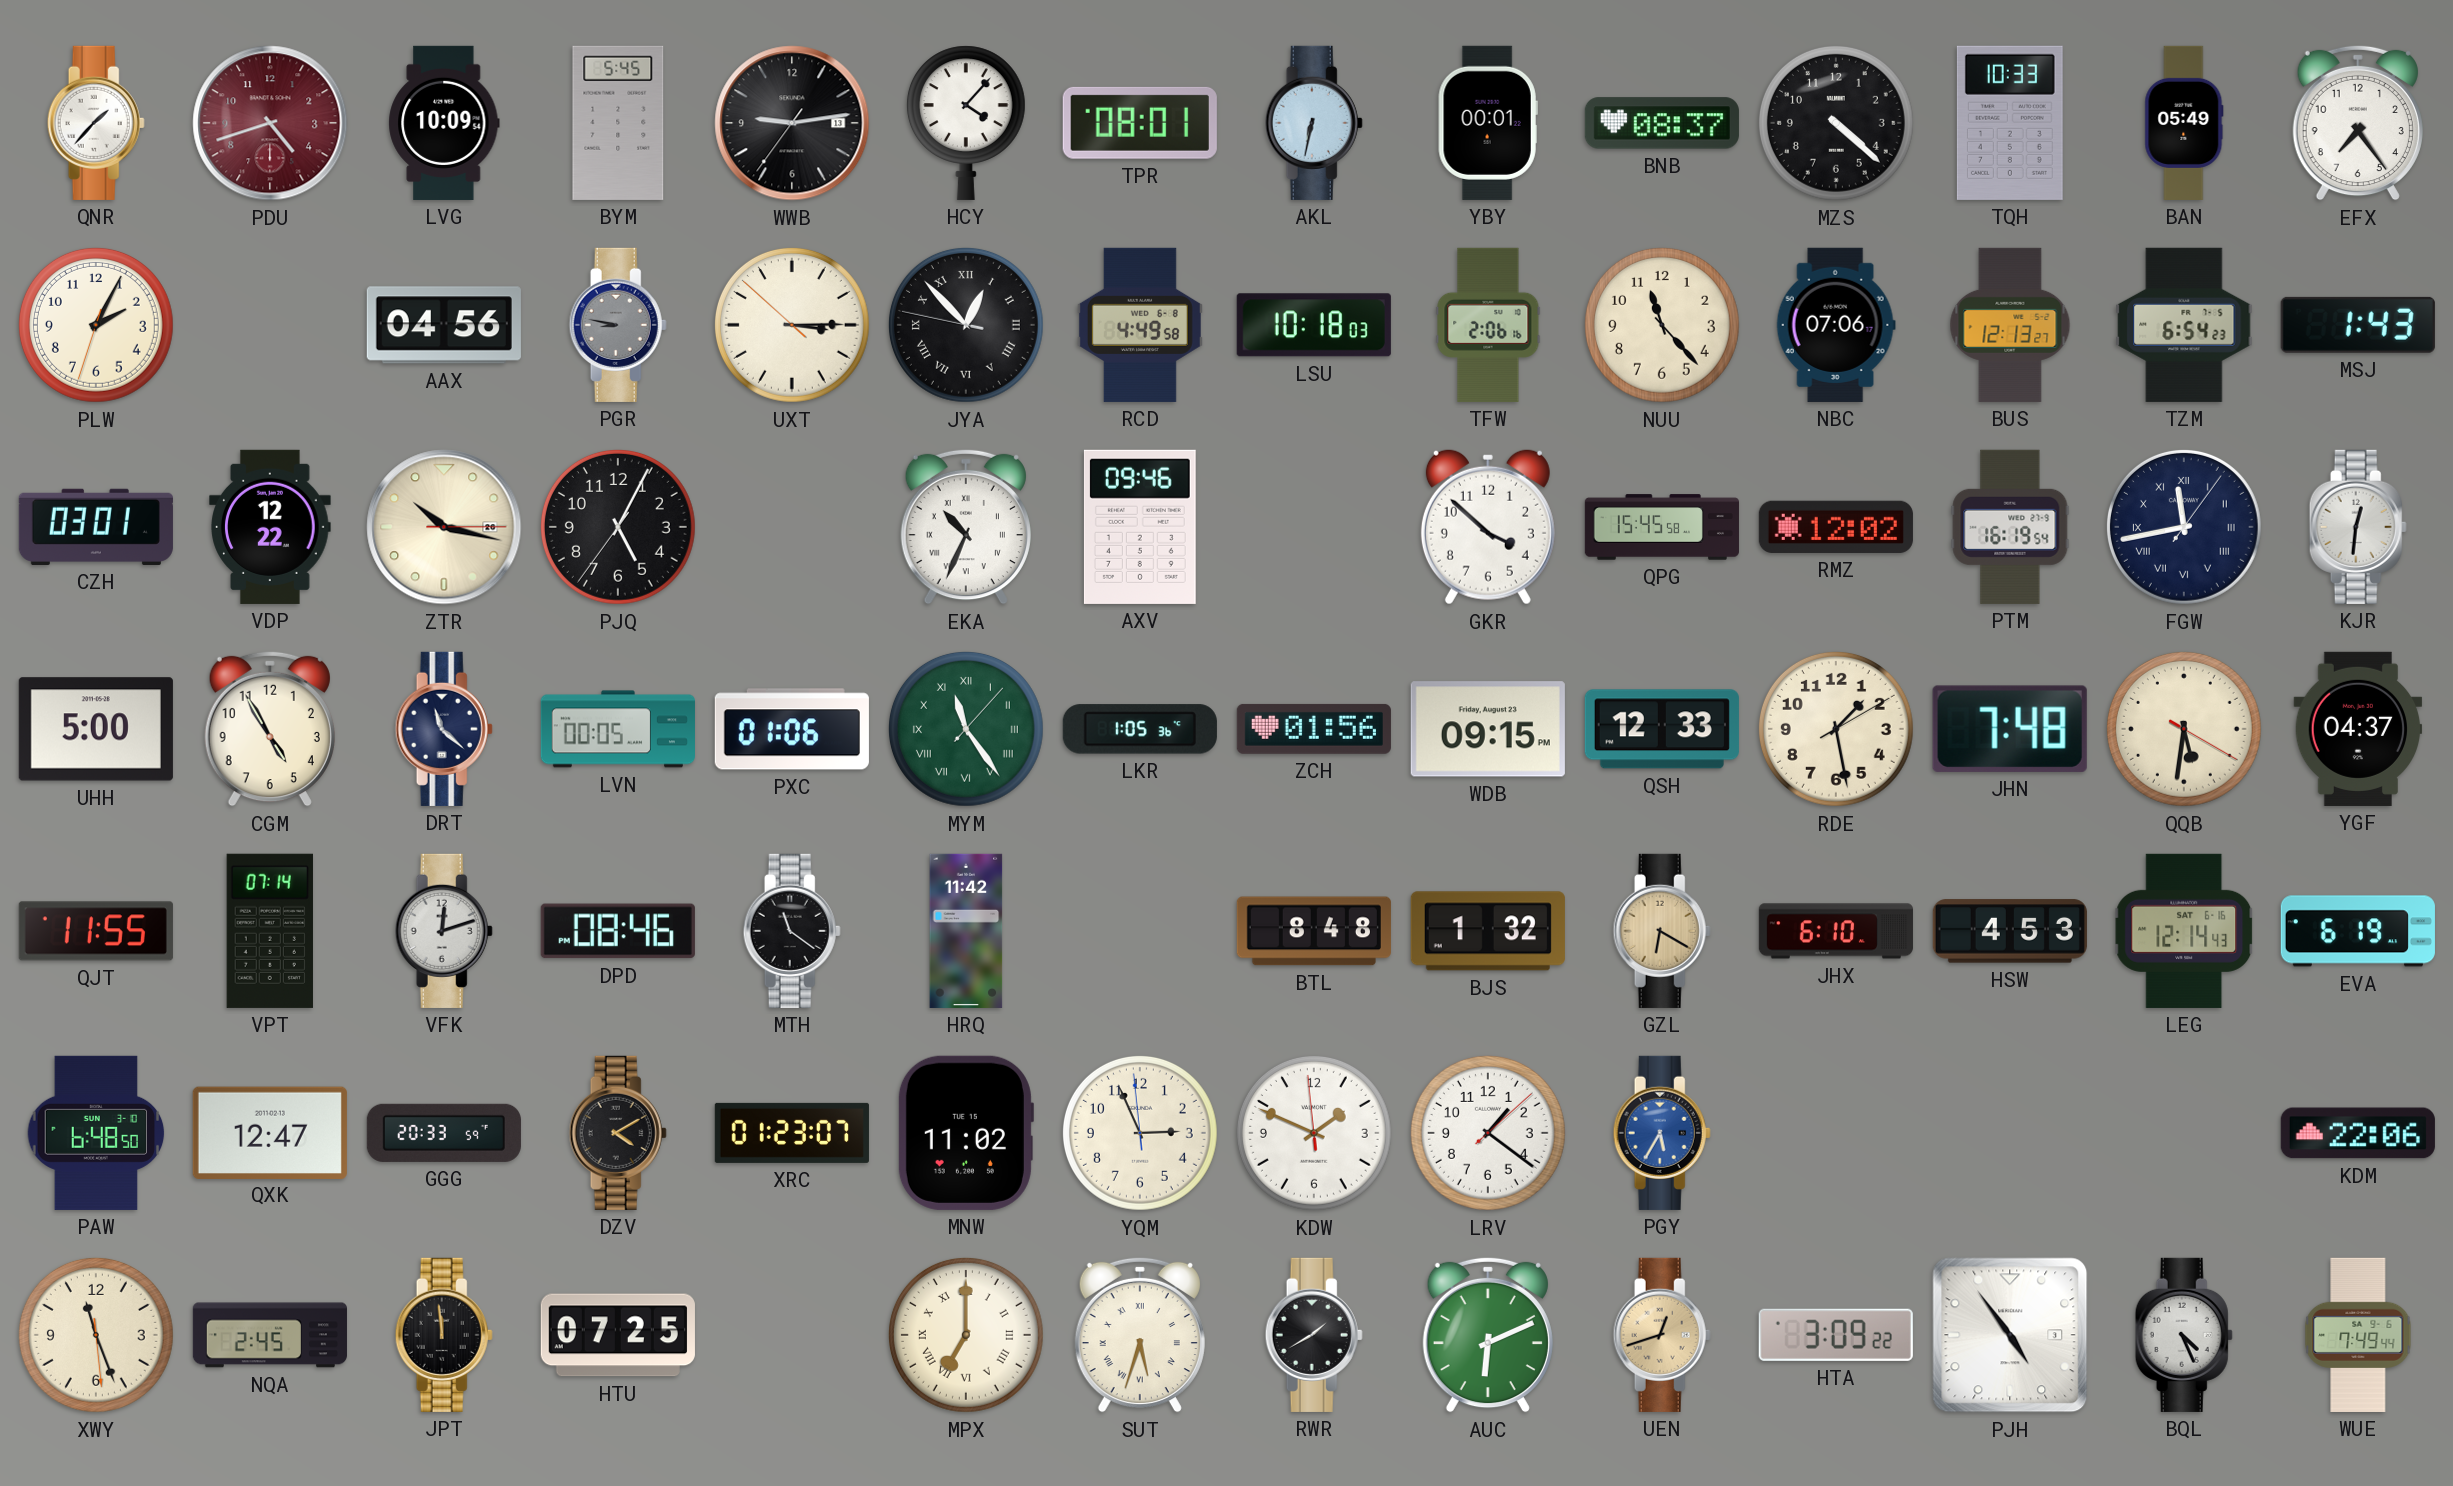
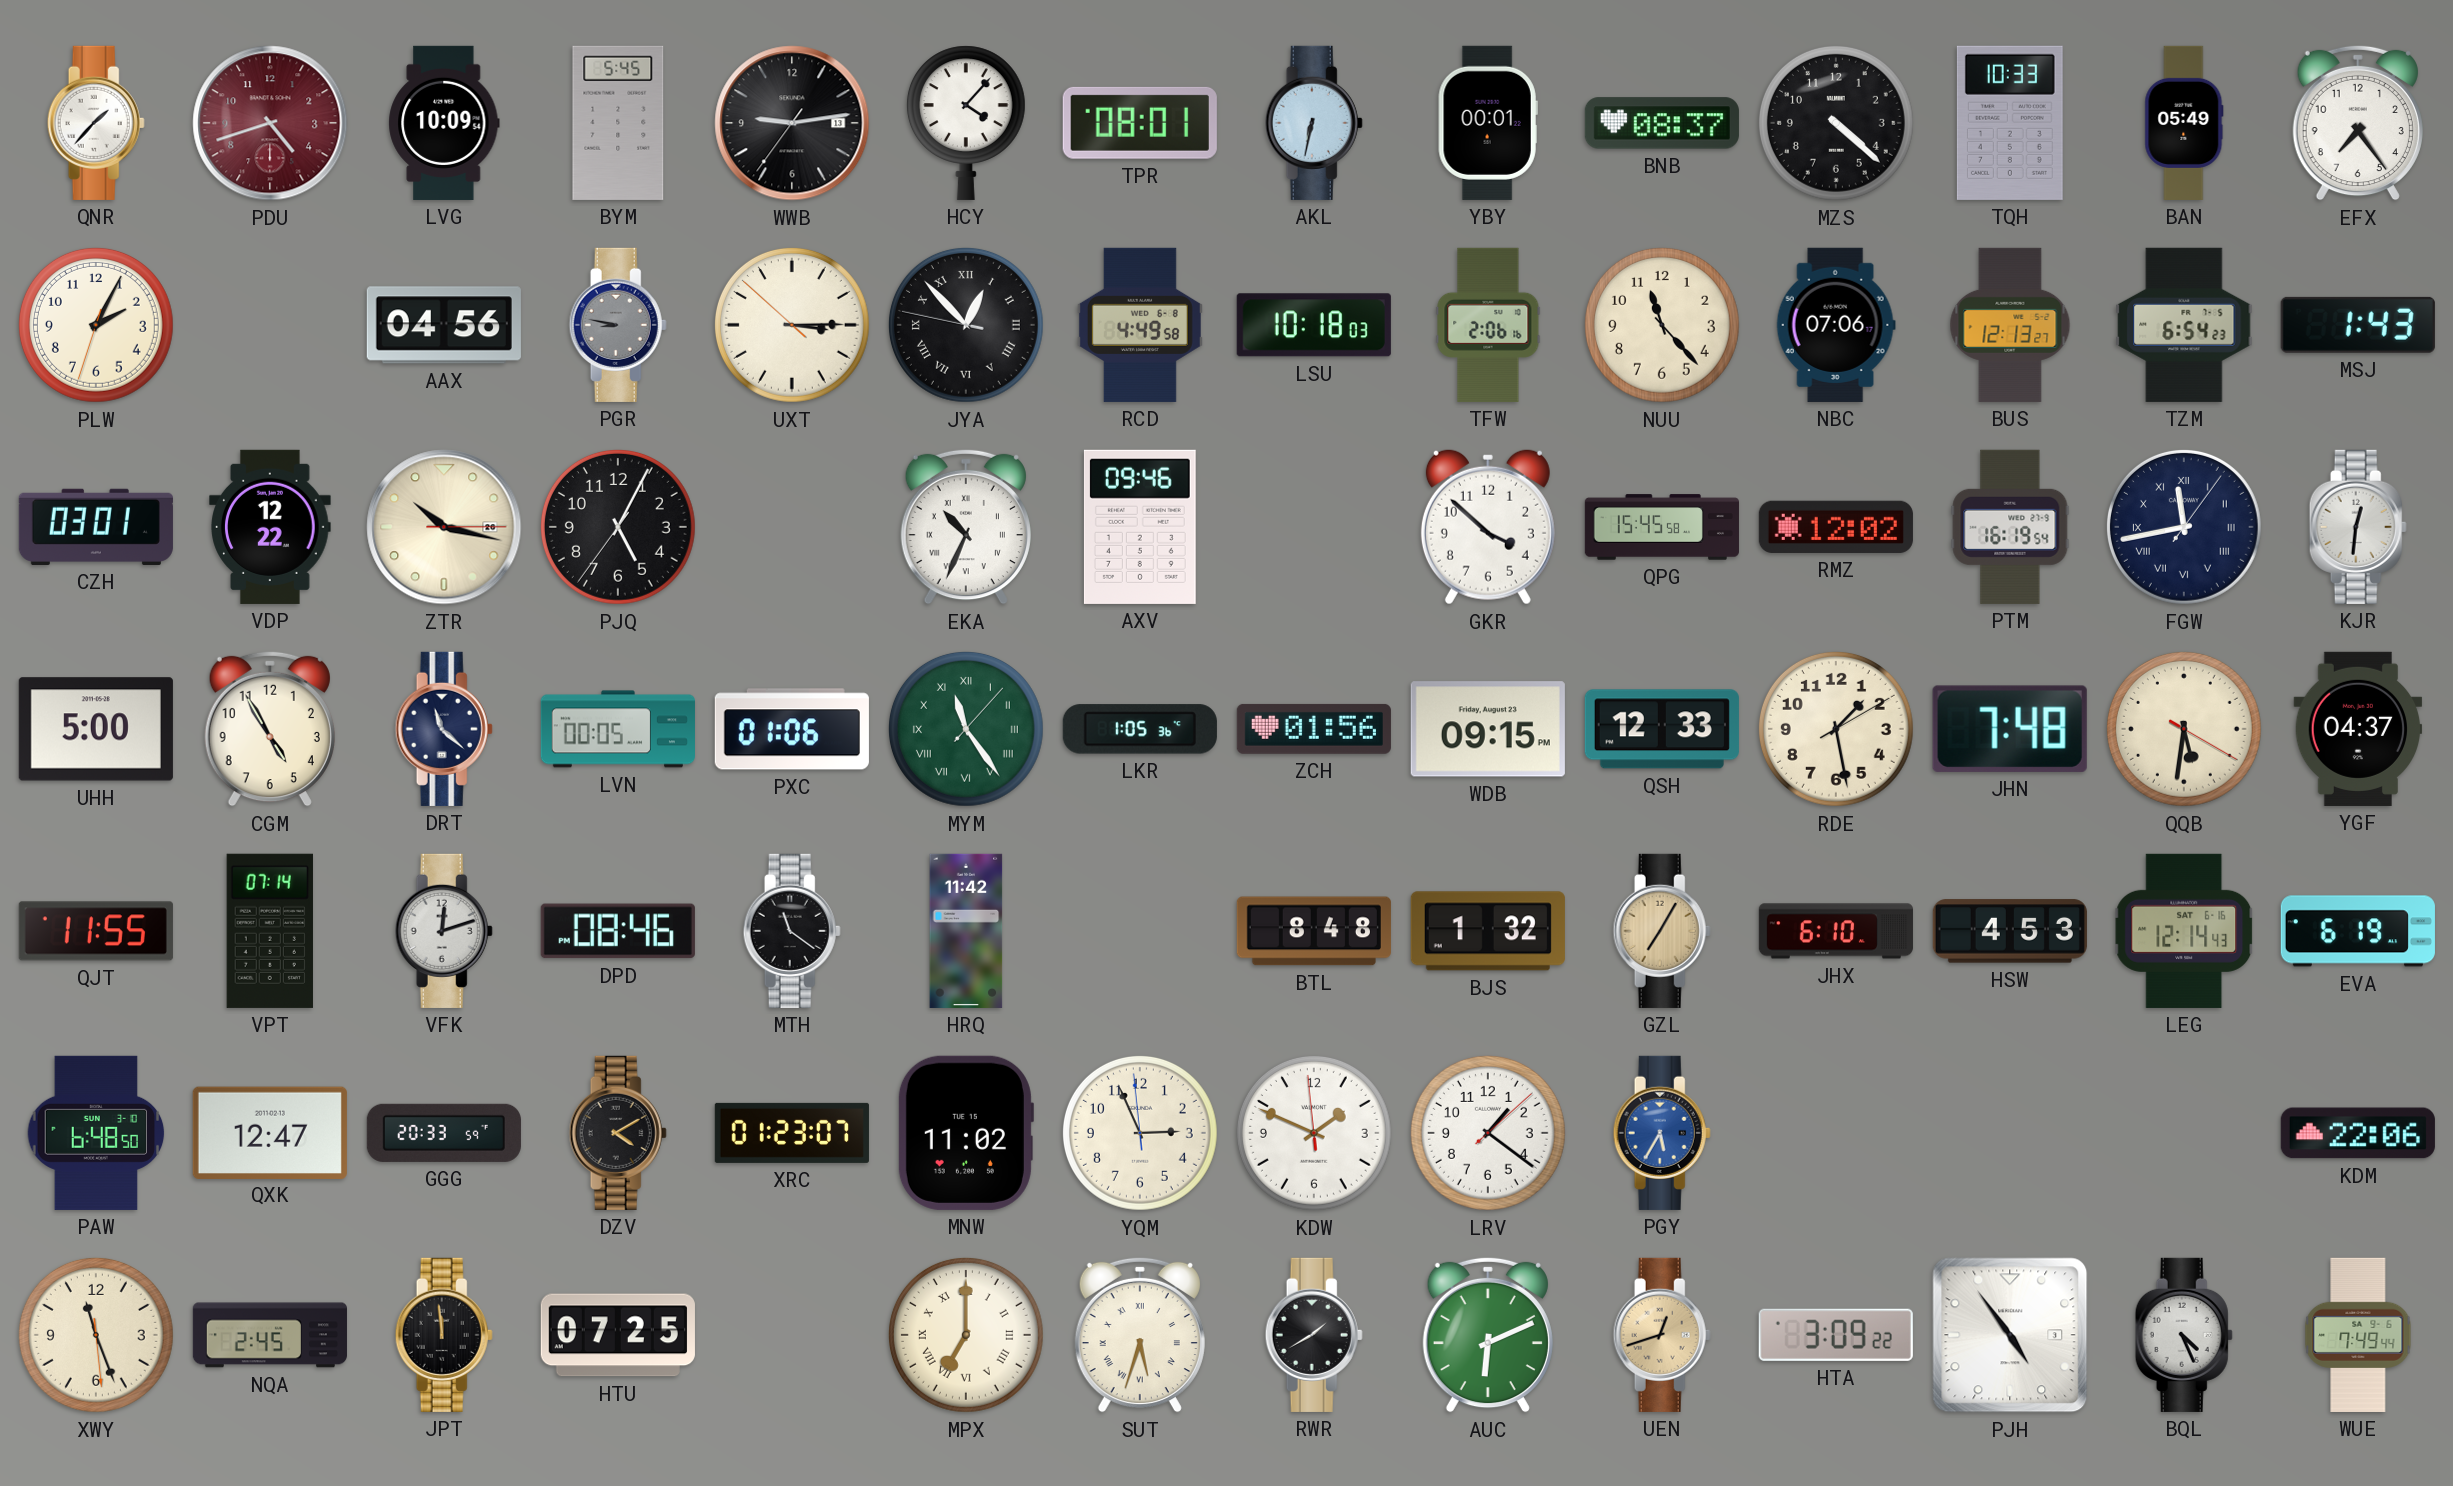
GZL: 6:20 -> 7:05 (1662, 931)
